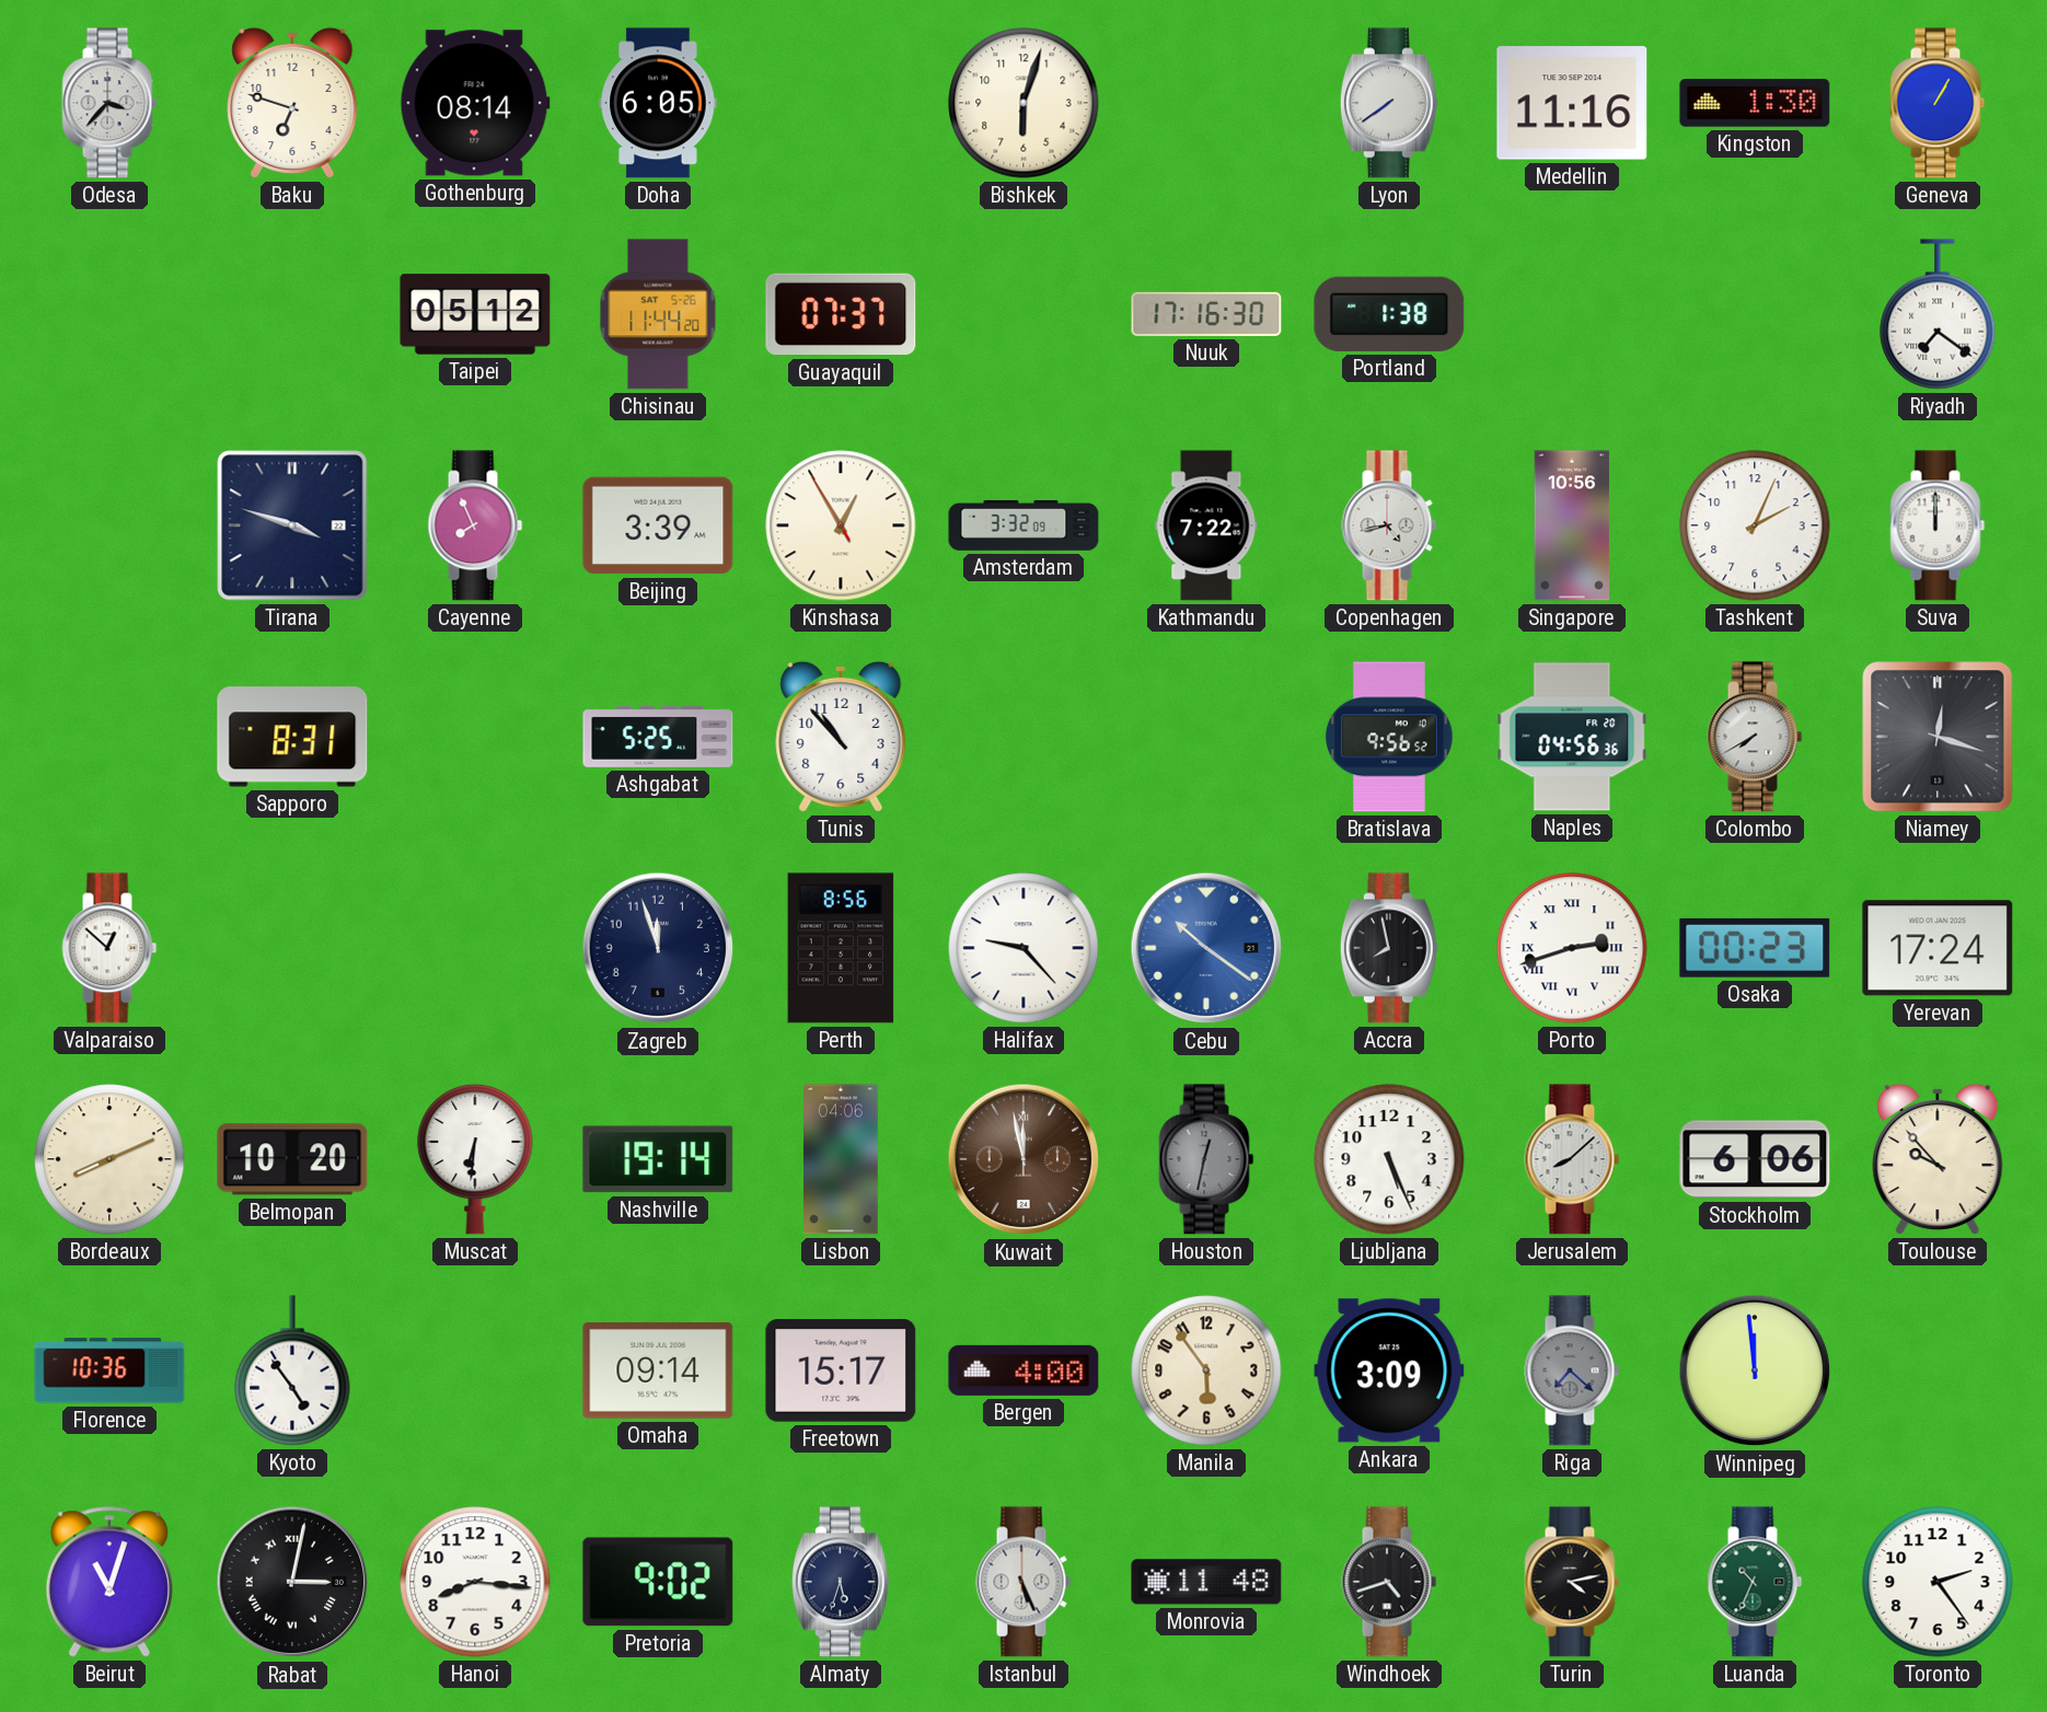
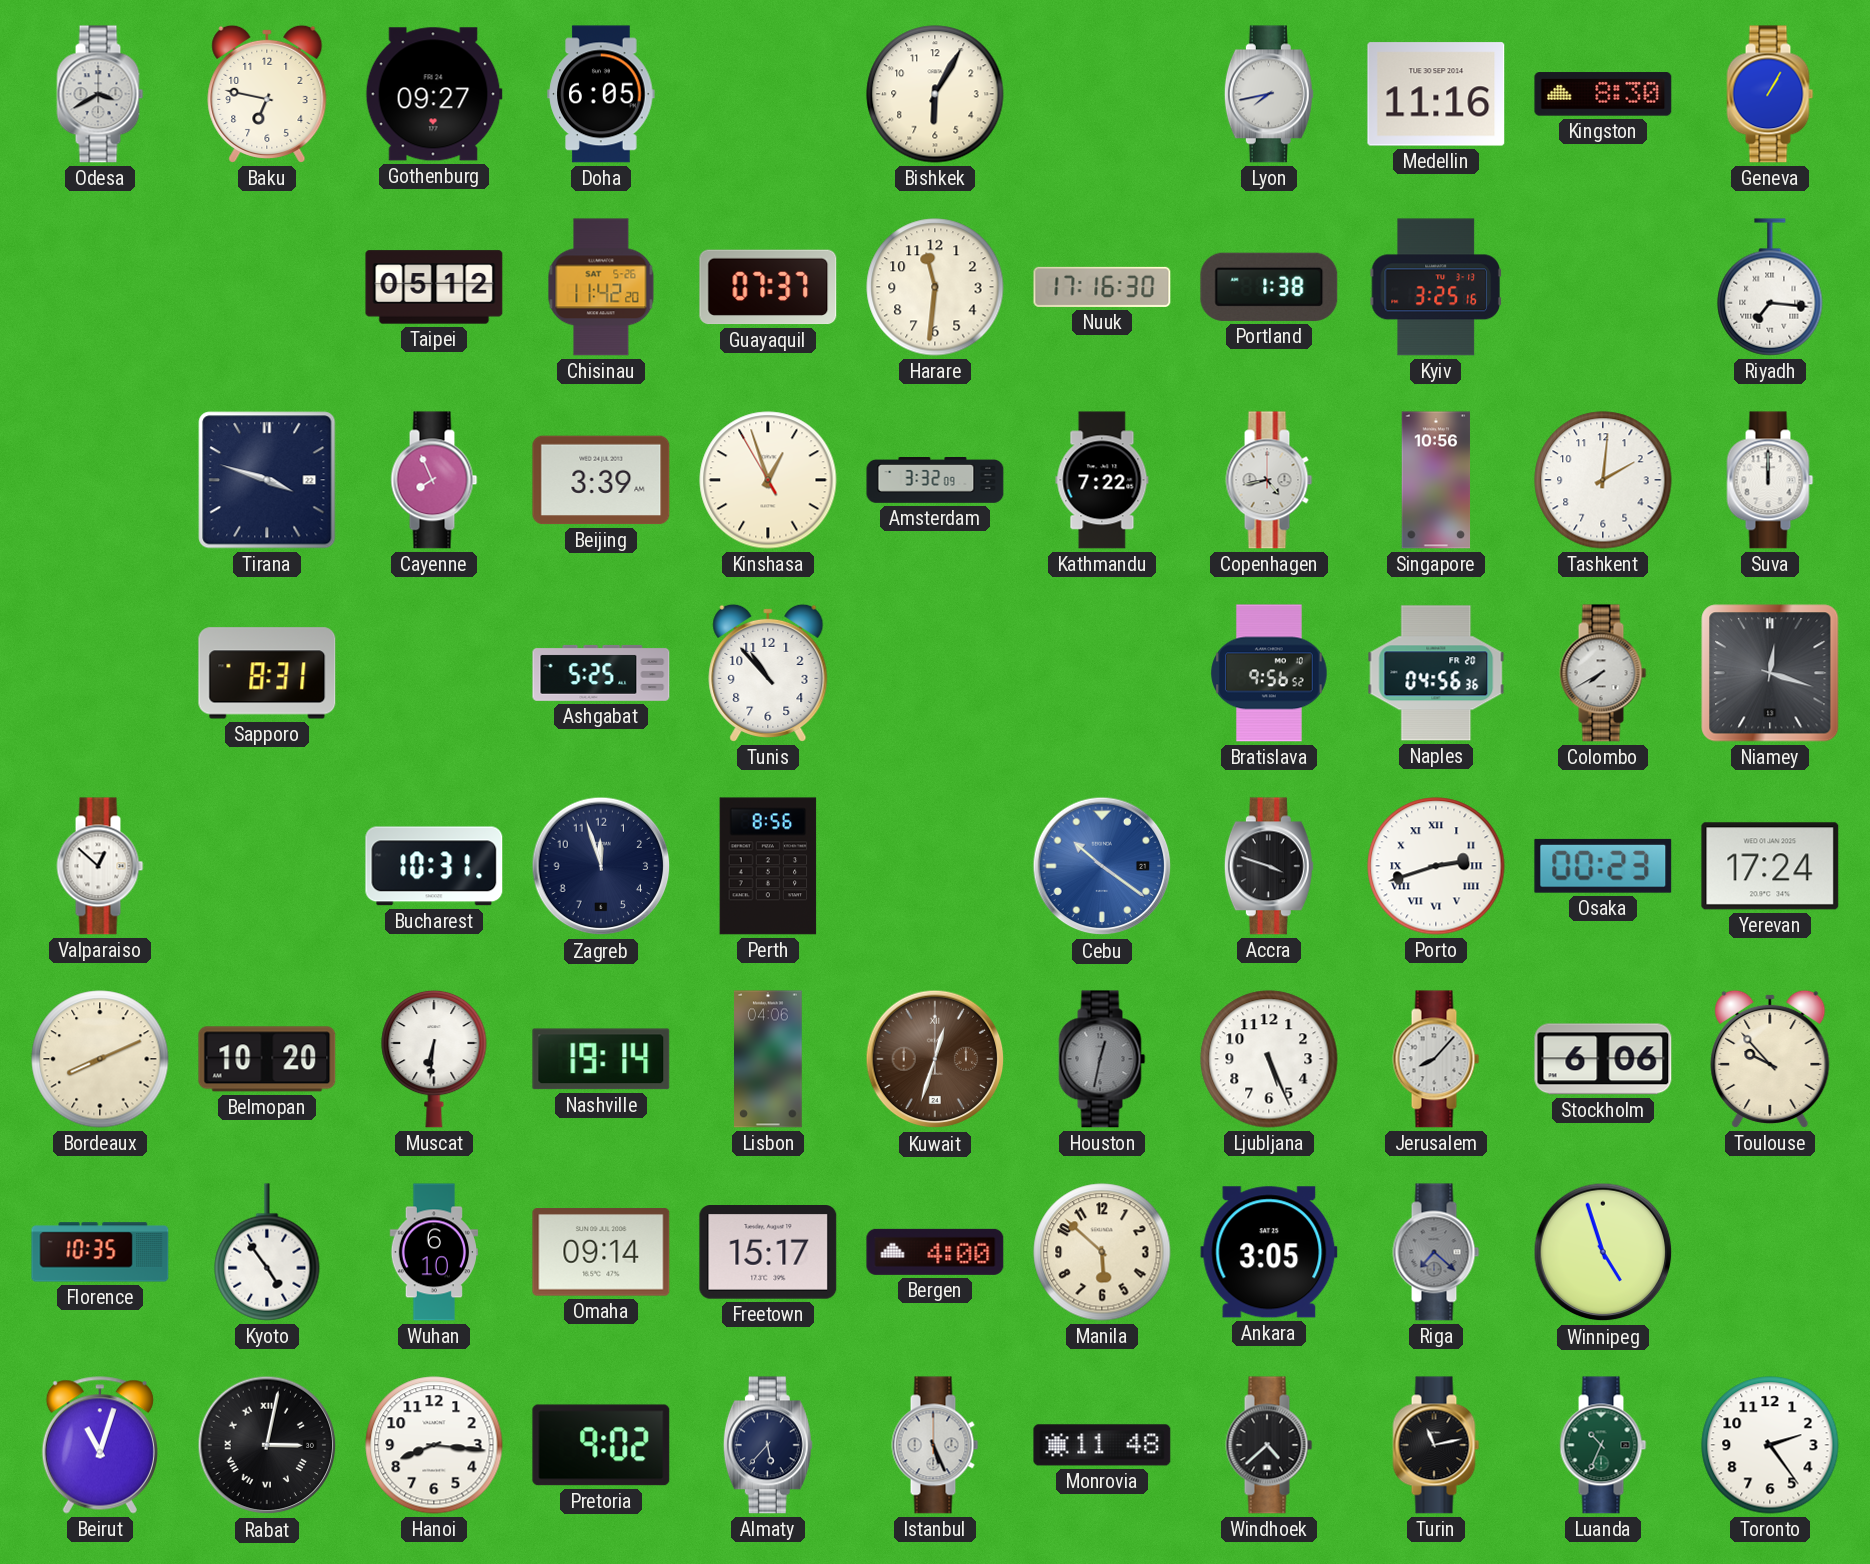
Odesa: 3:37 -> 3:40 (100, 94)
Baku: 6:48 -> 6:47 (267, 94)
Gothenburg: 08:14 -> 09:27 (434, 94)
Bishkek: 6:03 -> 6:05 (935, 94)
Lyon: 7:39 -> 7:43 (1269, 94)
Kingston: 1:30 -> 8:30 (1603, 94)
Chisinau: 11:44 -> 11:42 (601, 287)
Harare: none -> 11:31 (935, 287)
Kyiv: none -> 3:25 (1436, 287)
Riyadh: 7:21 -> 7:16 (1770, 287)
Kinshasa: 12:54 -> 12:56 (768, 480)
Tashkent: 2:04 -> 2:01 (1603, 480)
Bucharest: none -> 10:31 (434, 866)
Halifax: 9:23 -> none (1024, 948)
Accra: 7:58 -> 3:48 (1269, 866)
Kuwait: 11:58 -> 12:33 (935, 1059)
Jerusalem: 8:08 -> 8:07 (1436, 1059)
Florence: 10:36 -> 10:35 (100, 1252)
Wuhan: none -> 6:10 (434, 1252)
Manila: 5:54 -> 5:52 (1102, 1252)
Ankara: 3:09 -> 3:05 (1269, 1252)
Winnipeg: 11:59 -> 4:57 (1603, 1252)
Almaty: 5:33 -> 5:37 (768, 1445)
Windhoek: 4:42 -> 4:38 (1269, 1445)
Turin: 4:13 -> 11:13 (1436, 1445)
